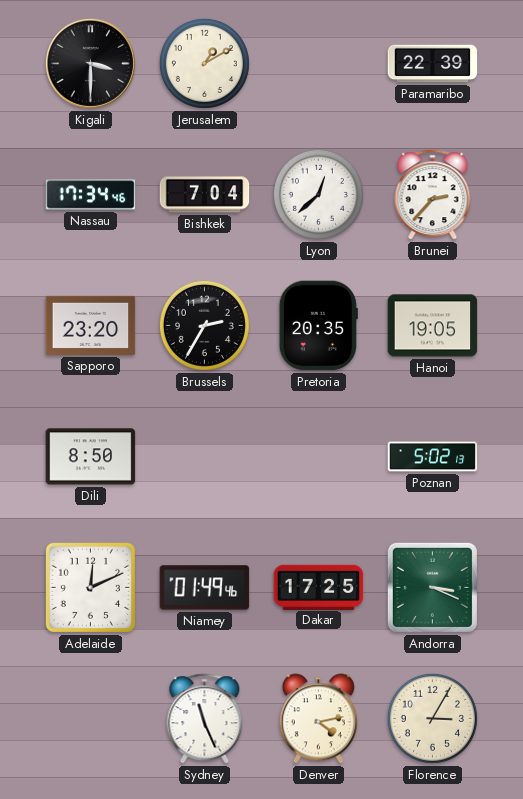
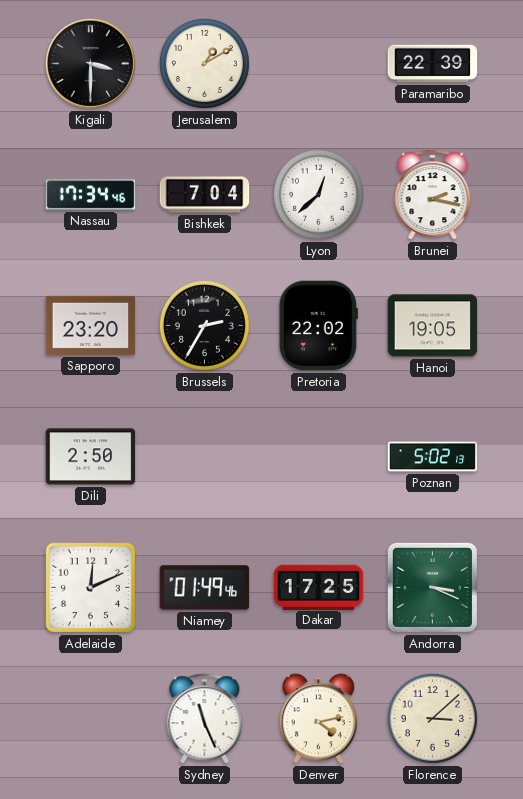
Brunei: 2:37 -> 2:17 (433, 195)
Pretoria: 20:35 -> 22:02 (318, 326)
Dili: 8:50 -> 2:50 (91, 457)
Florence: 3:05 -> 3:08 (432, 718)
